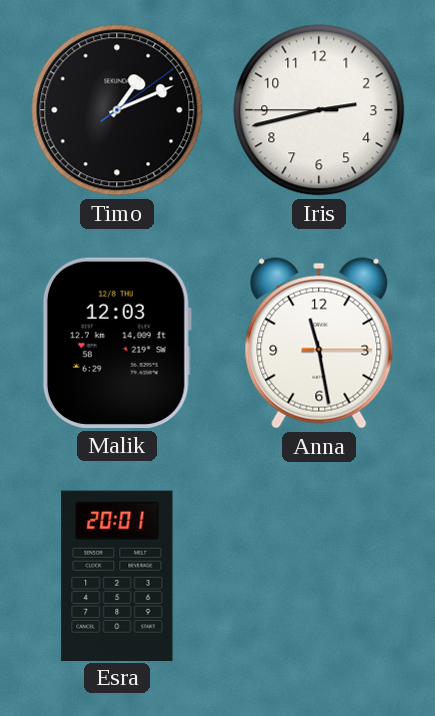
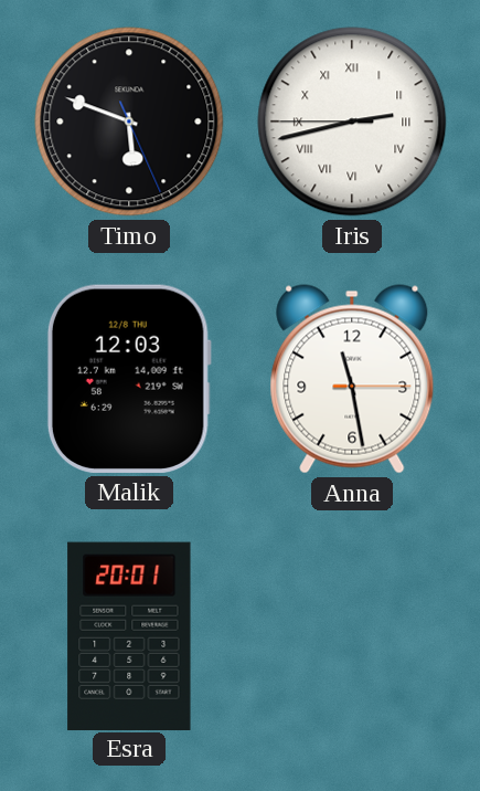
Timo: 1:11 -> 5:48 (129, 122)
Iris numerals: Arabic -> Roman (352, 122)
